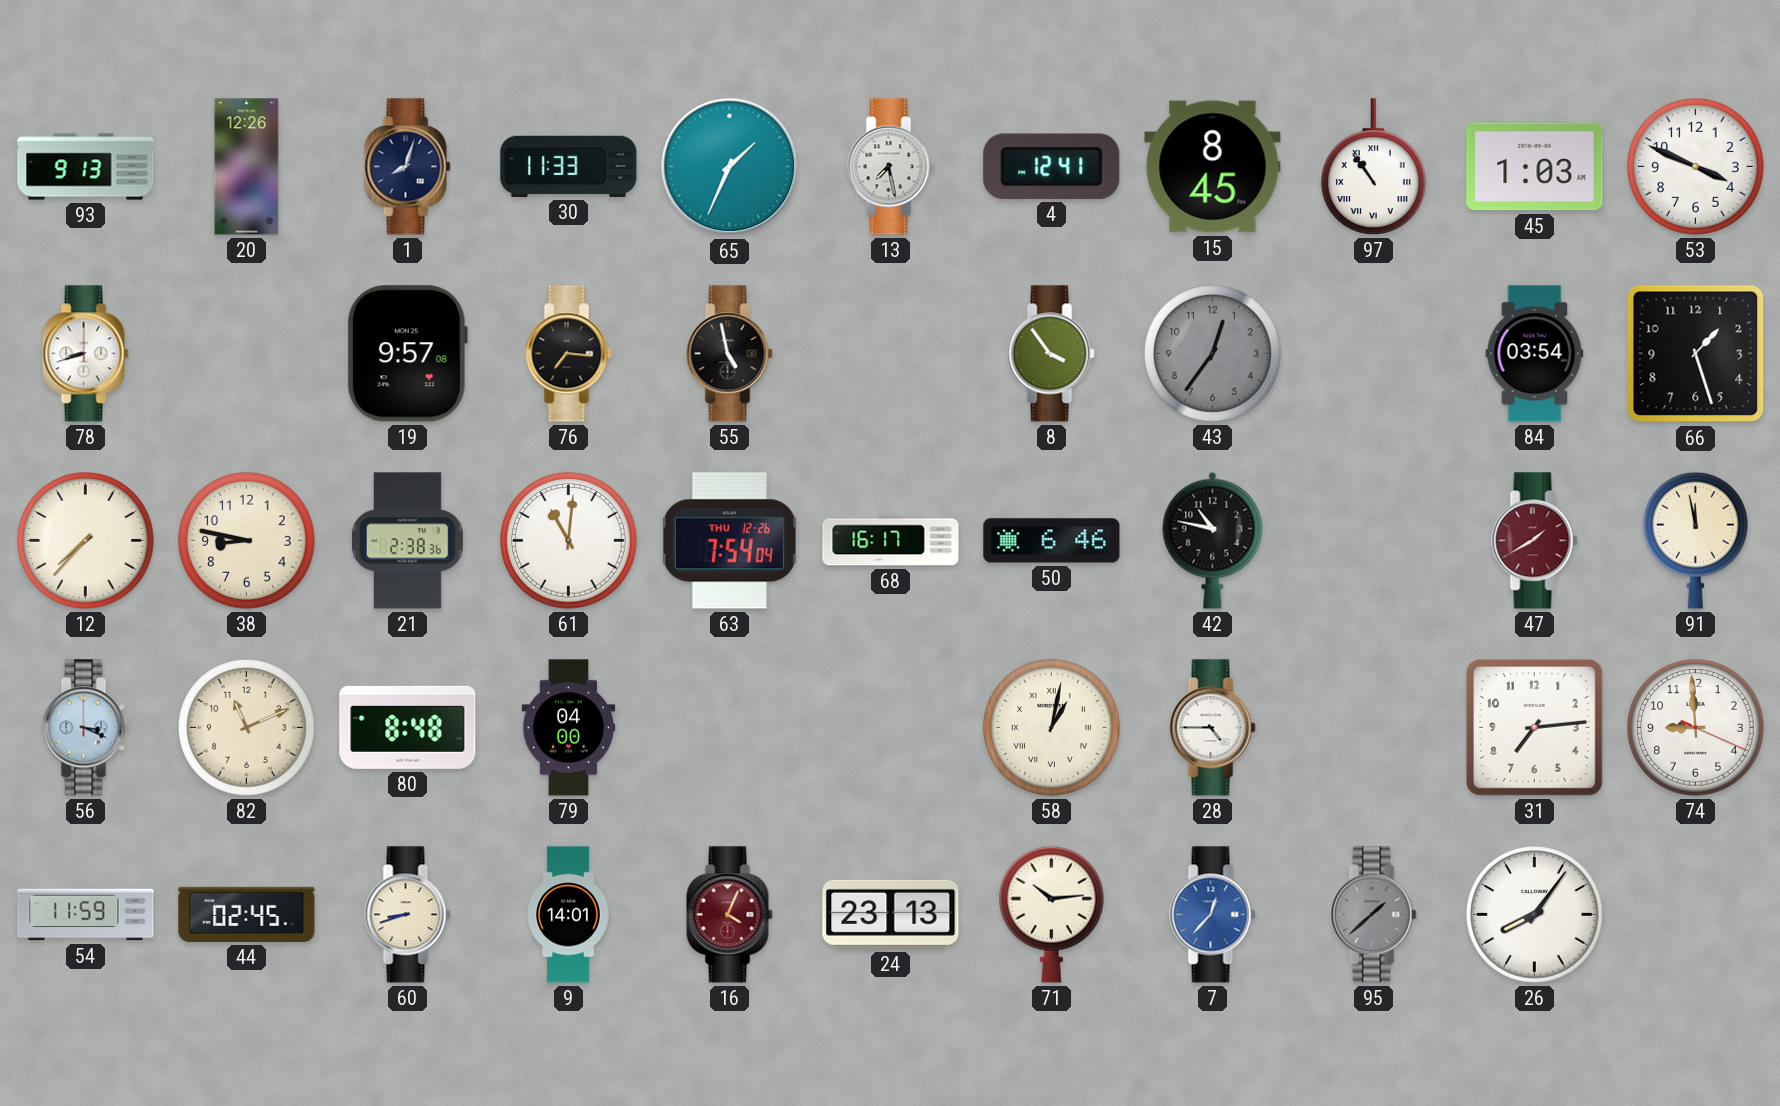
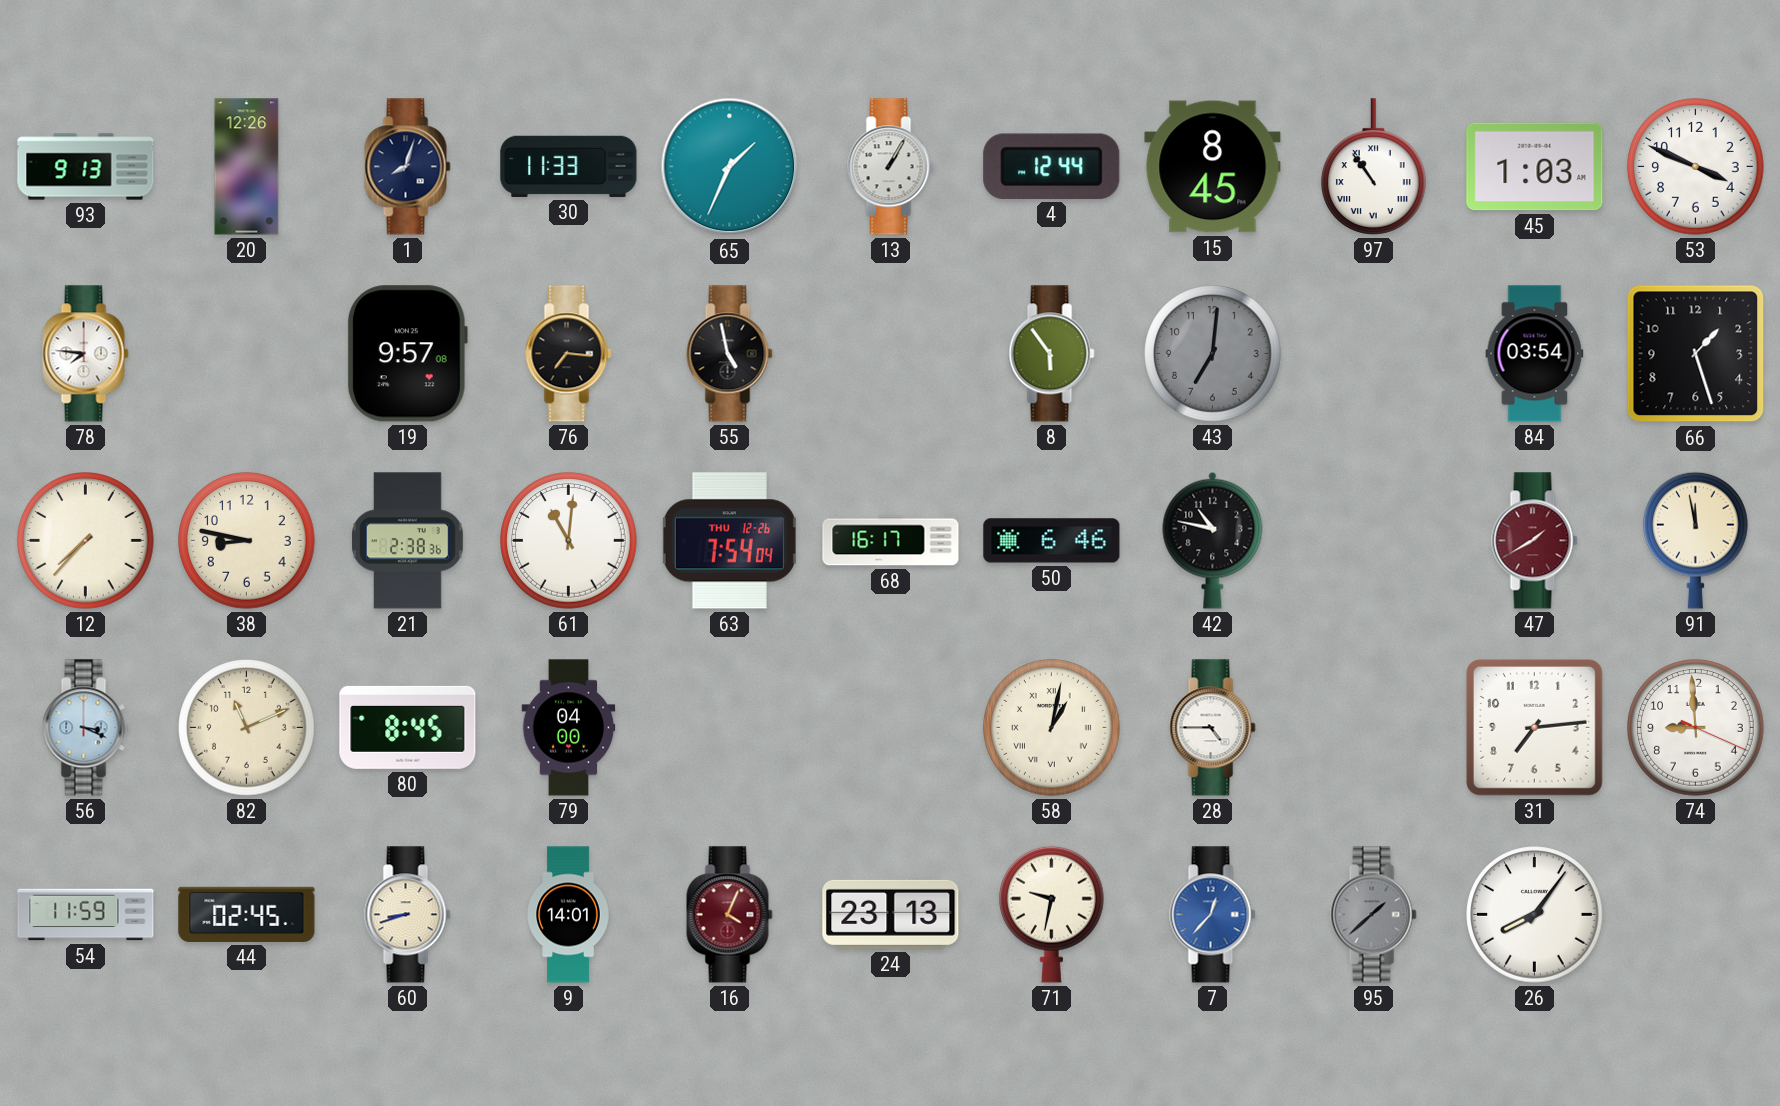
13: 7:28 -> 1:05 (891, 167)
4: 12:41 -> 12:44 (1052, 166)
78: 8:42 -> 7:46 (86, 354)
8: 3:54 -> 5:54 (1052, 354)
43: 12:36 -> 7:01 (1213, 354)
80: 8:48 -> 8:45 (408, 727)
71: 10:14 -> 9:32 (1052, 914)
